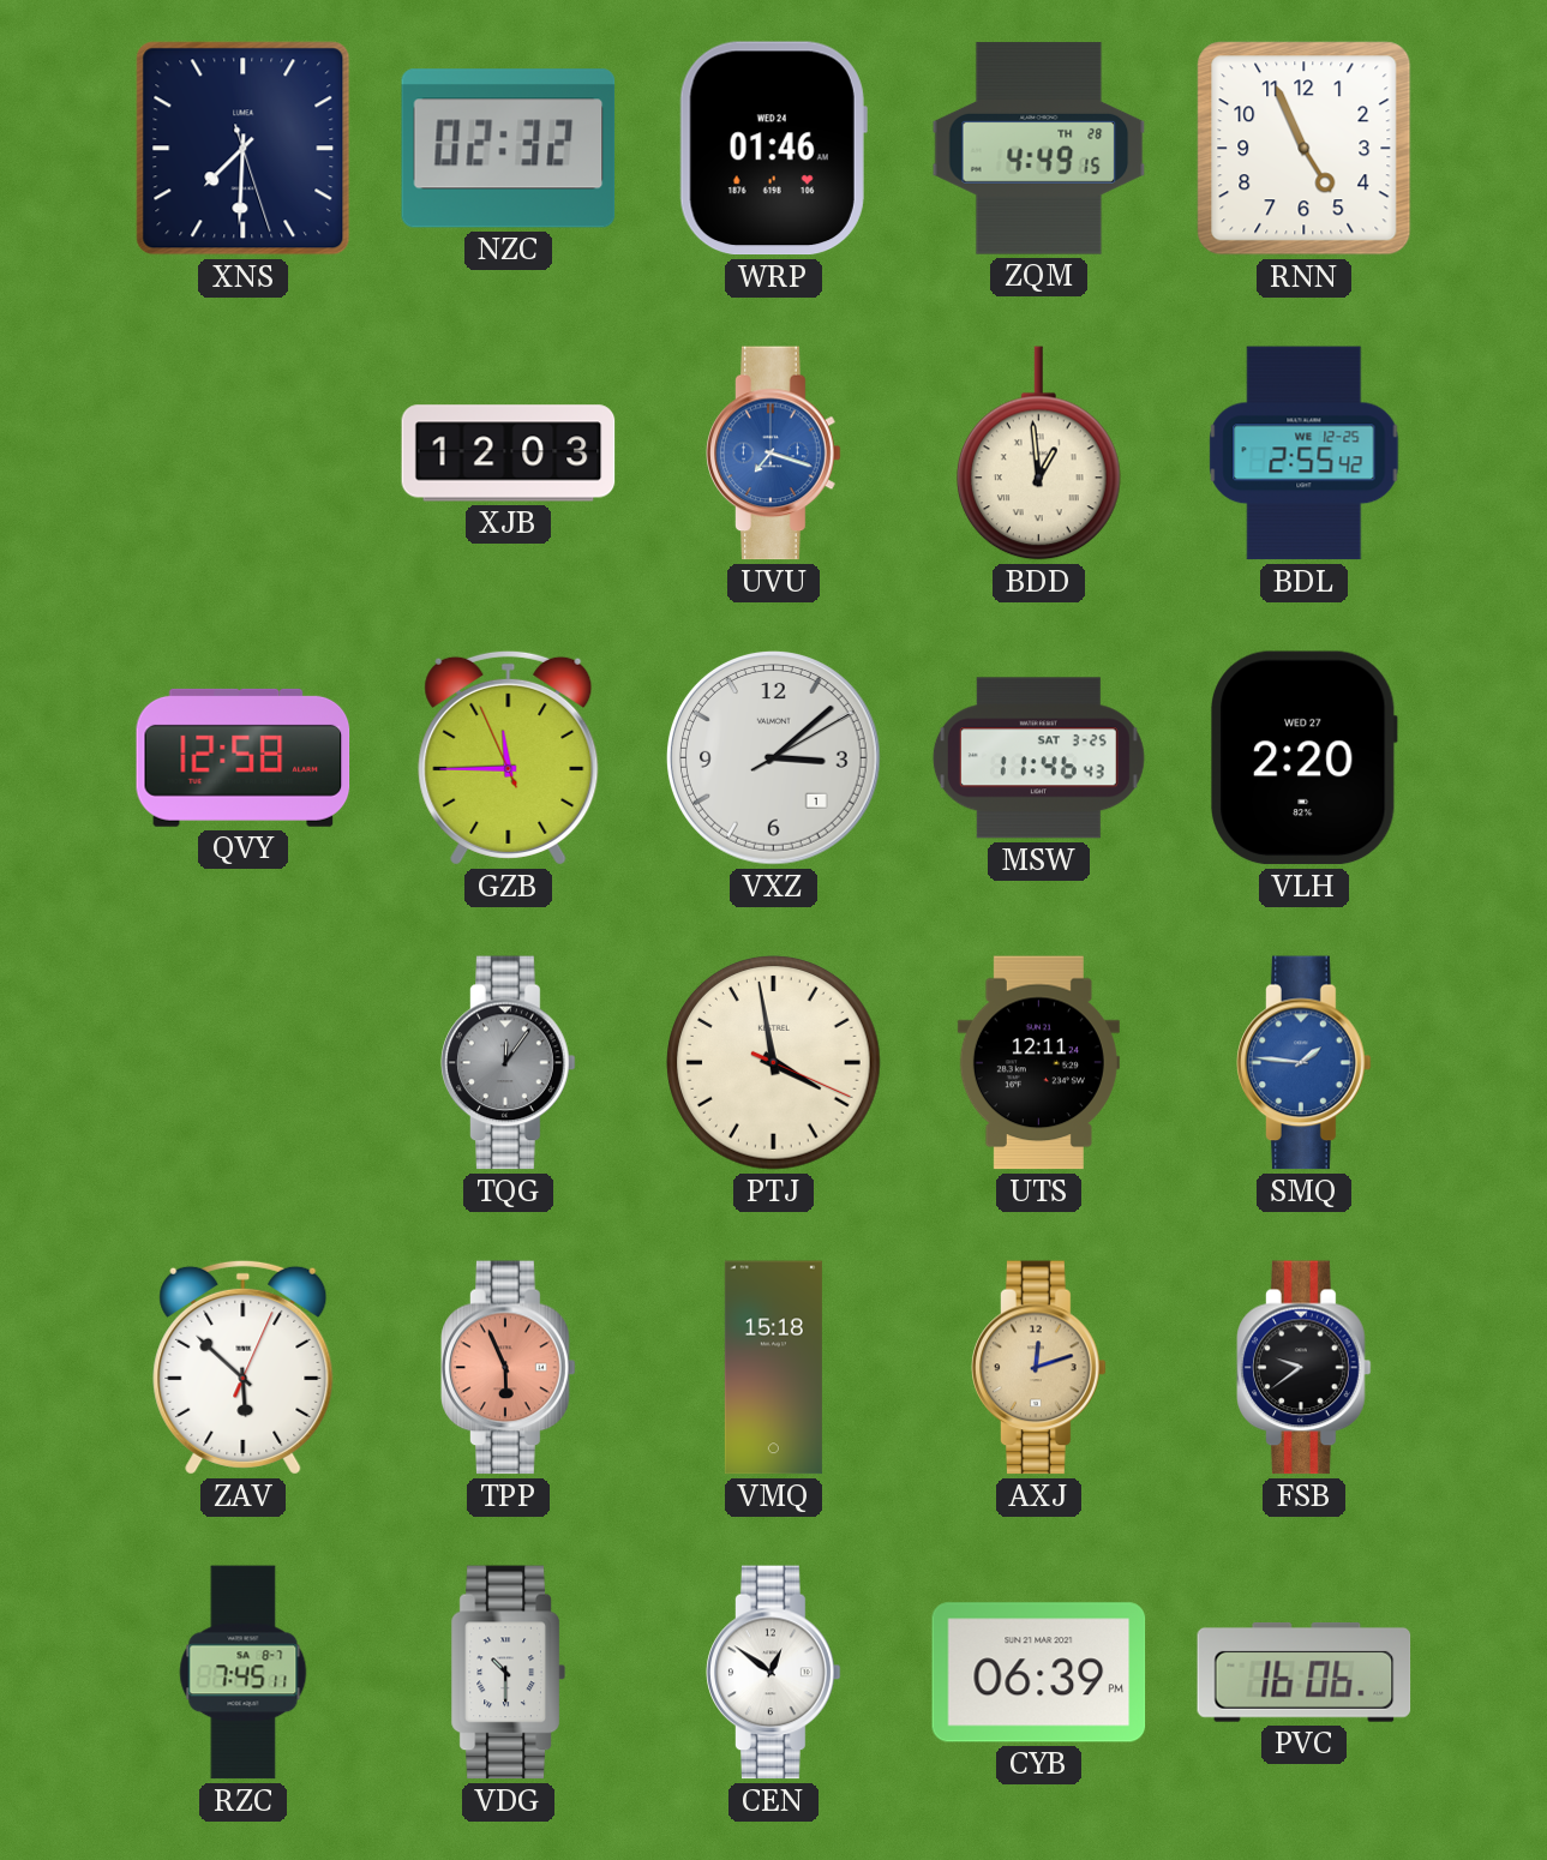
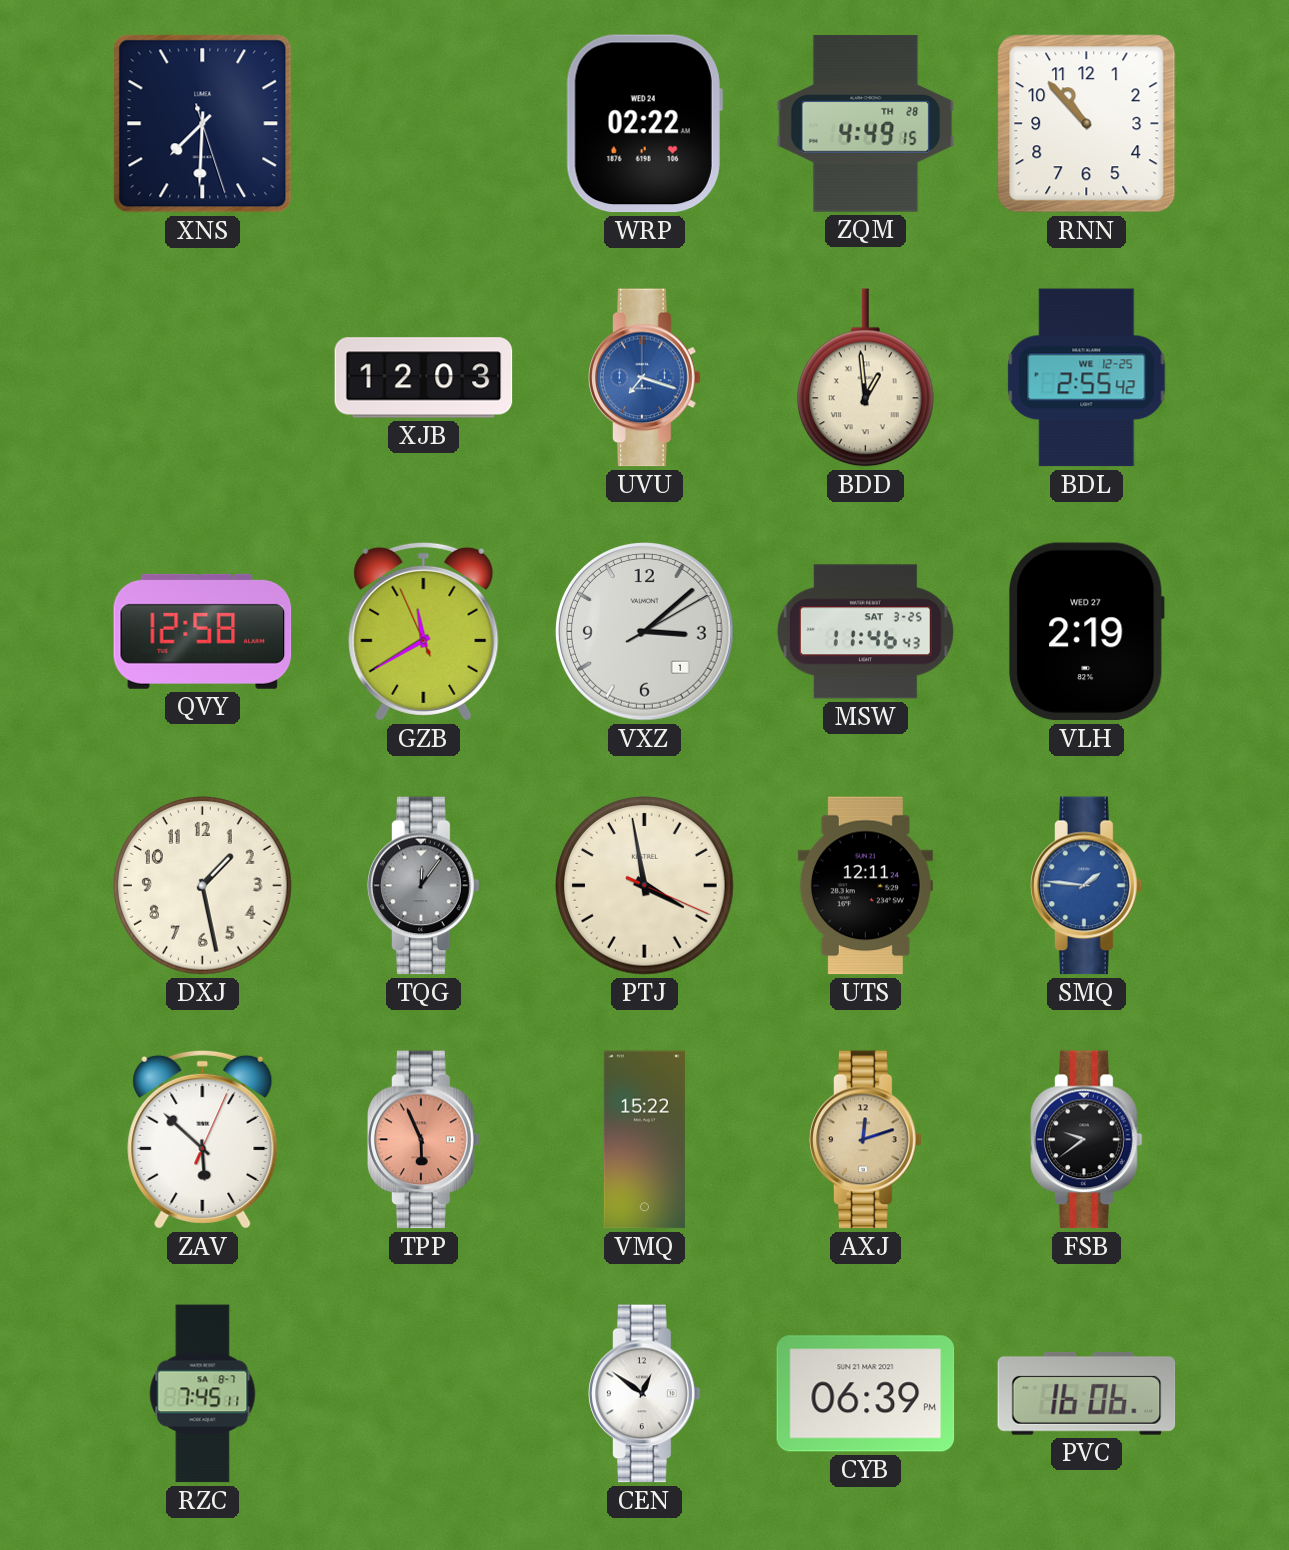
NZC: 02:32 -> none (509, 149)
WRP: 01:46 -> 02:22 (644, 124)
RNN: 4:56 -> 10:53 (1087, 124)
GZB: 11:44 -> 11:39 (424, 631)
VLH: 2:20 -> 2:19 (1087, 632)
DXJ: none -> 1:28 (203, 886)
VMQ: 15:18 -> 15:22 (644, 1140)
VDG: 10:30 -> none (508, 1673)
